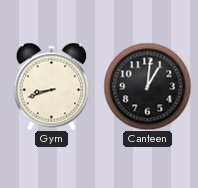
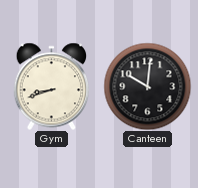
Canteen: 1:01 -> 10:01 (147, 86)
